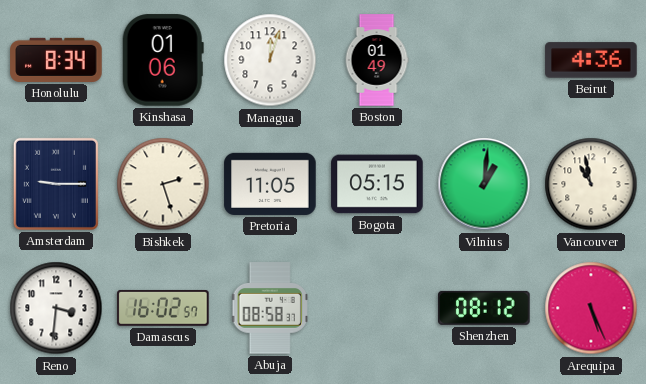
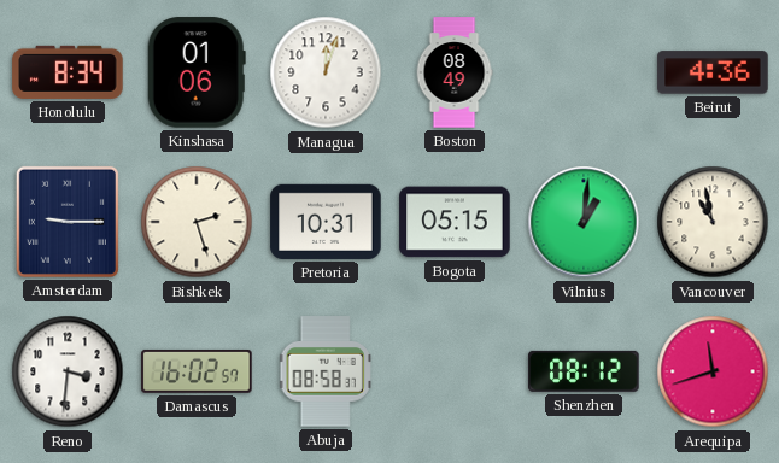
Boston: 01:49 -> 08:49 (455, 72)
Pretoria: 11:05 -> 10:31 (326, 222)
Arequipa: 5:26 -> 11:42 (713, 371)
